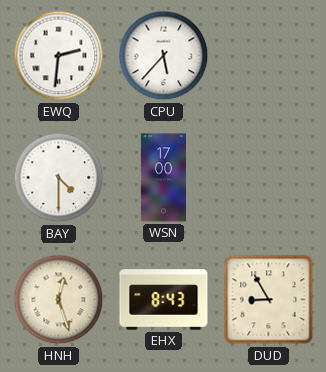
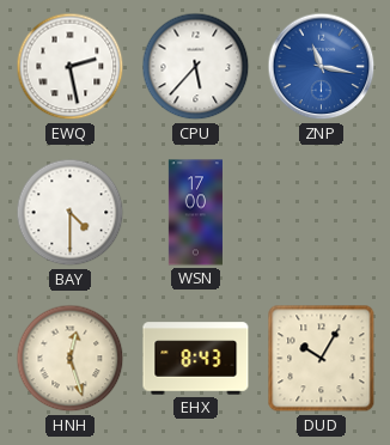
EWQ: 2:31 -> 2:28 (71, 67)
ZNP: none -> 11:17 (322, 67)
DUD: 8:55 -> 10:05 (322, 359)
